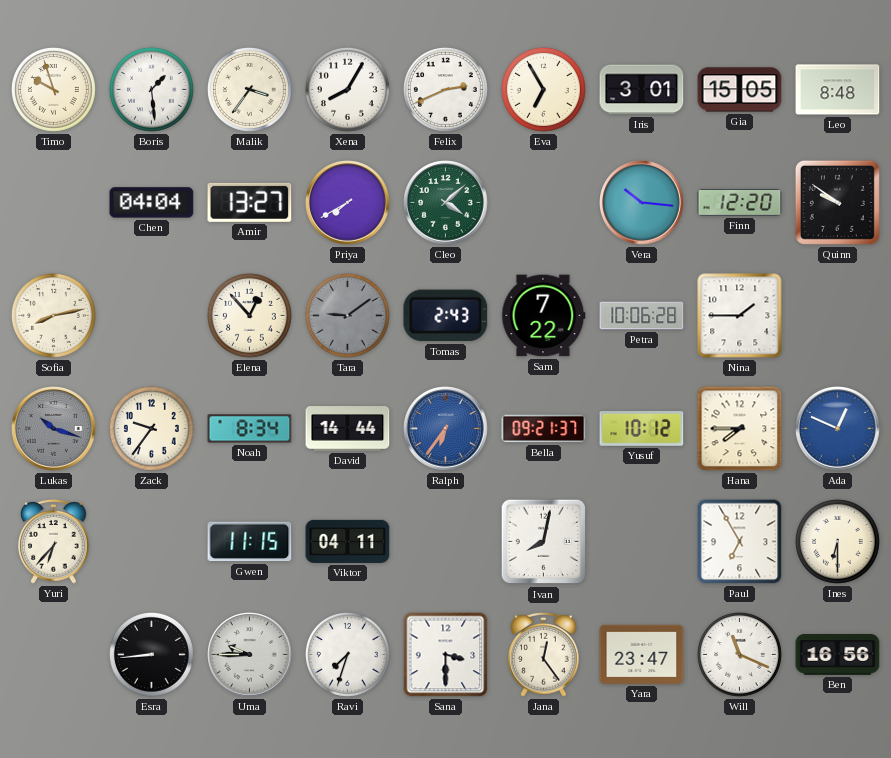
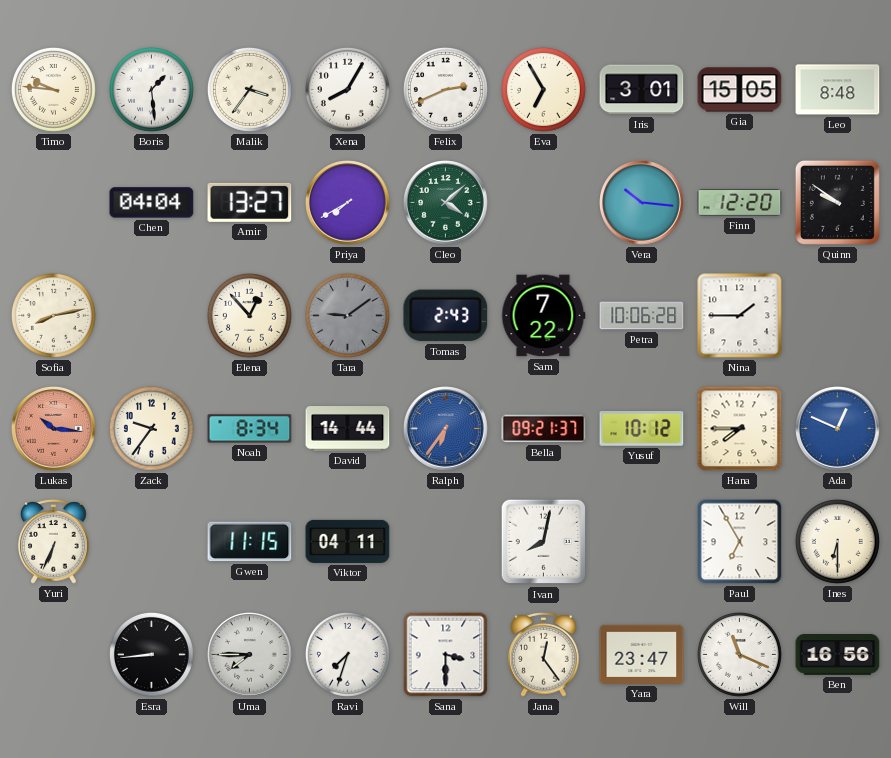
Timo: 9:57 -> 9:46 (53, 89)
Lukas: 10:18 -> 10:16 (54, 429)
Lukas dial: grey -> salmon (54, 429)
Yuri: 6:37 -> 6:34 (54, 541)
Uma: 9:45 -> 7:45 (250, 655)
